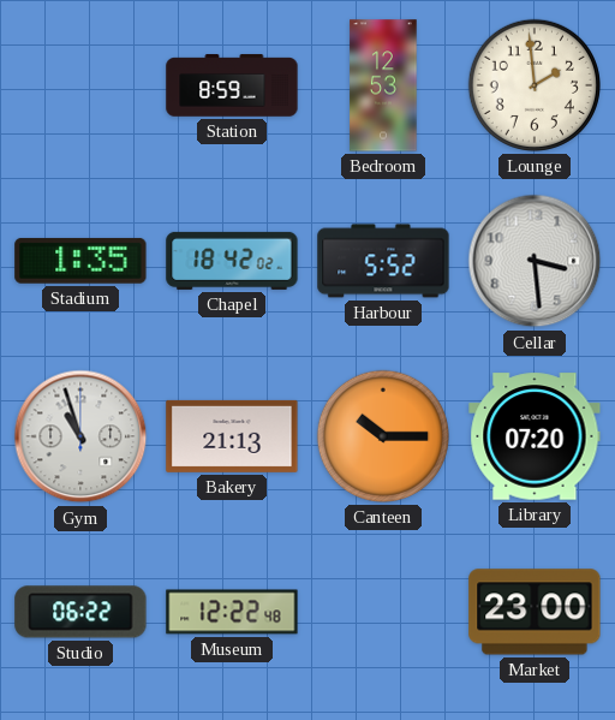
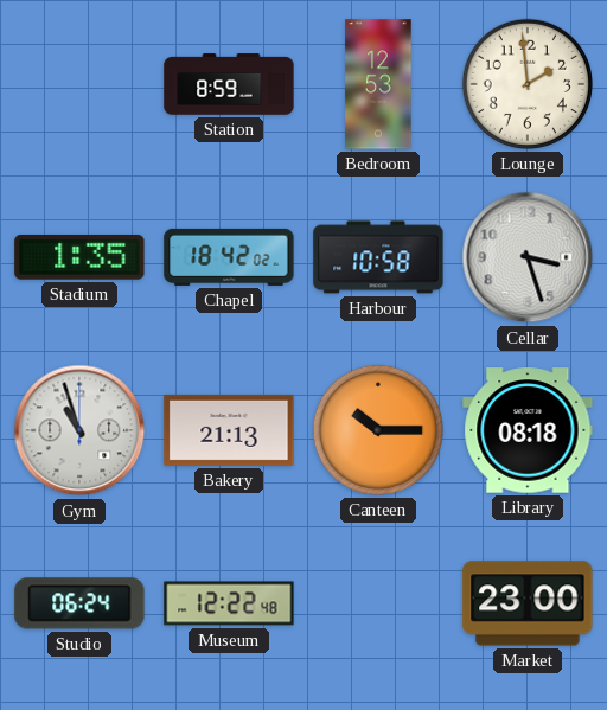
Harbour: 5:52 -> 10:58 (378, 257)
Cellar: 3:29 -> 3:27 (528, 257)
Library: 07:20 -> 08:18 (528, 430)
Studio: 06:22 -> 06:24 (79, 603)
